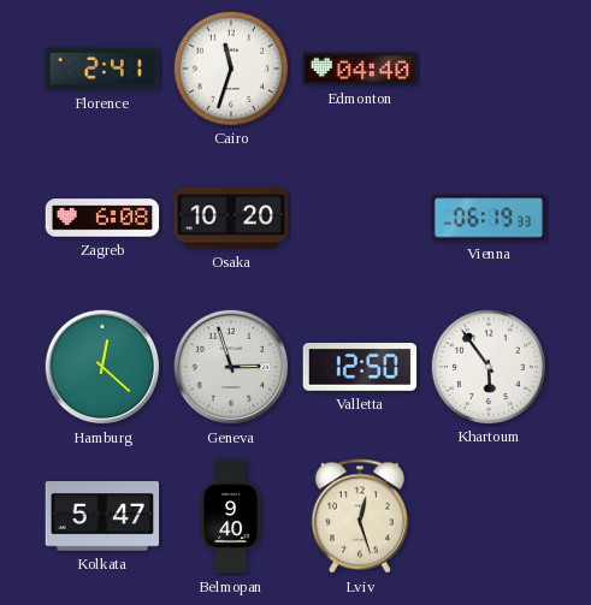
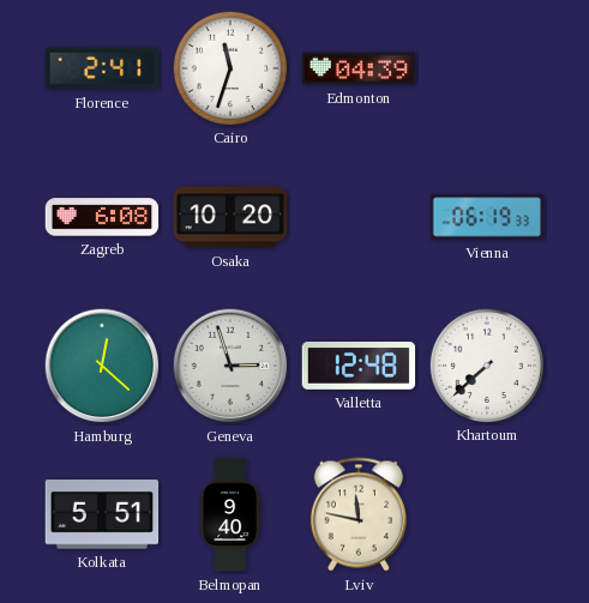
Edmonton: 04:40 -> 04:39 (359, 68)
Valletta: 12:50 -> 12:48 (359, 367)
Khartoum: 5:54 -> 7:38 (486, 364)
Kolkata: 5:47 -> 5:51 (102, 514)
Lviv: 12:27 -> 11:47 (359, 514)
